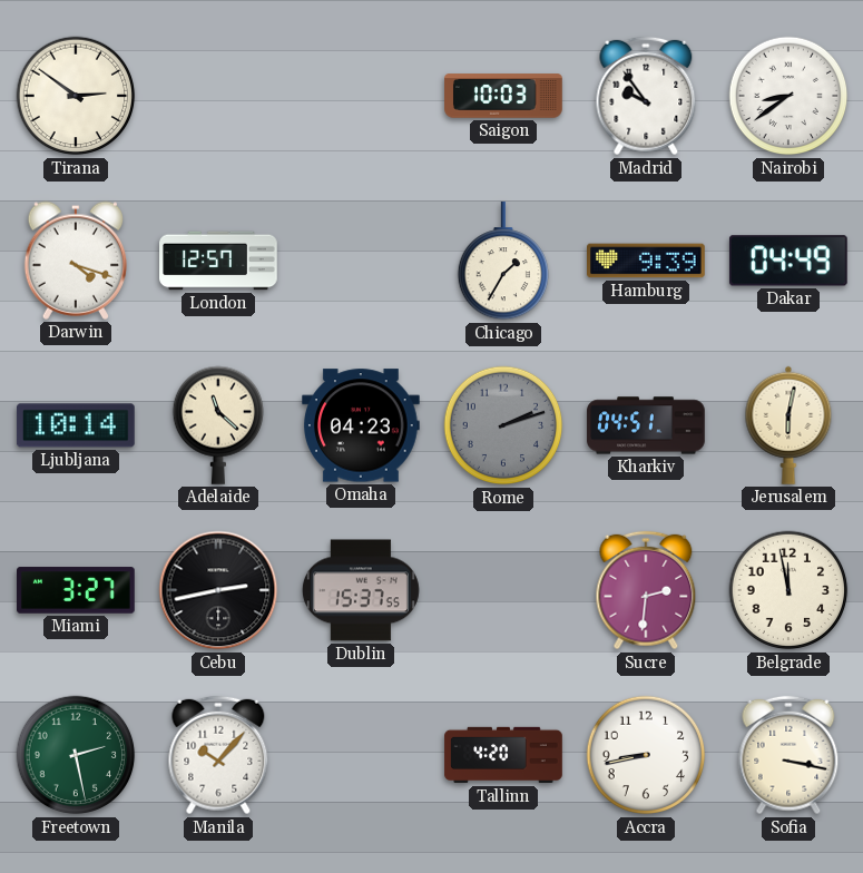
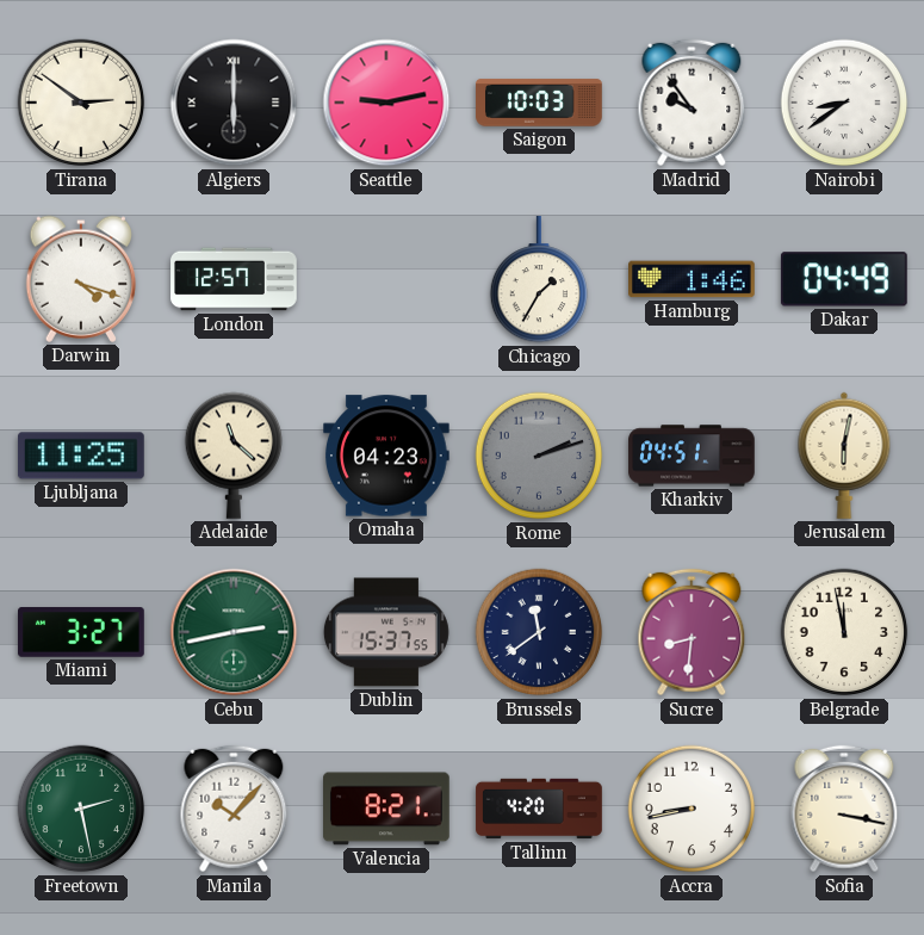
Algiers: none -> 6:00 (234, 103)
Seattle: none -> 9:13 (386, 103)
Hamburg: 9:39 -> 1:46 (692, 279)
Ljubljana: 10:14 -> 11:25 (81, 456)
Cebu dial: black -> green (234, 632)
Brussels: none -> 11:39 (539, 632)
Sucre: 2:31 -> 8:31 (692, 632)
Valencia: none -> 8:21 (387, 809)
